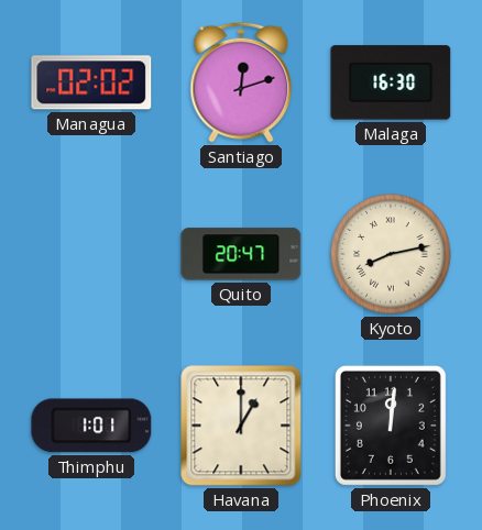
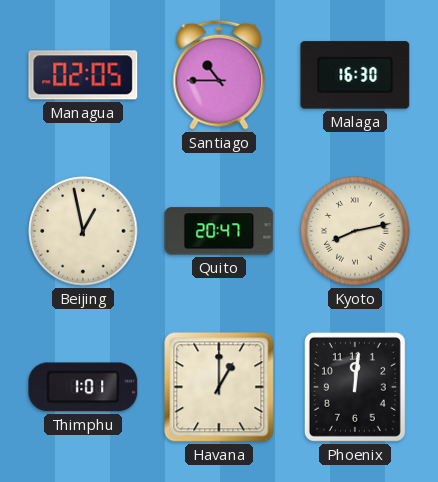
Managua: 02:02 -> 02:05 (83, 75)
Santiago: 12:12 -> 10:45 (219, 75)
Beijing: none -> 12:58 (83, 231)
